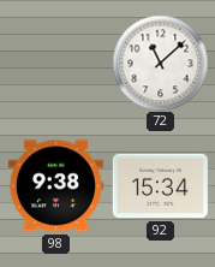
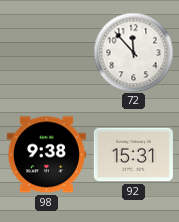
72: 11:08 -> 11:53 (133, 52)
92: 15:34 -> 15:31 (133, 155)
